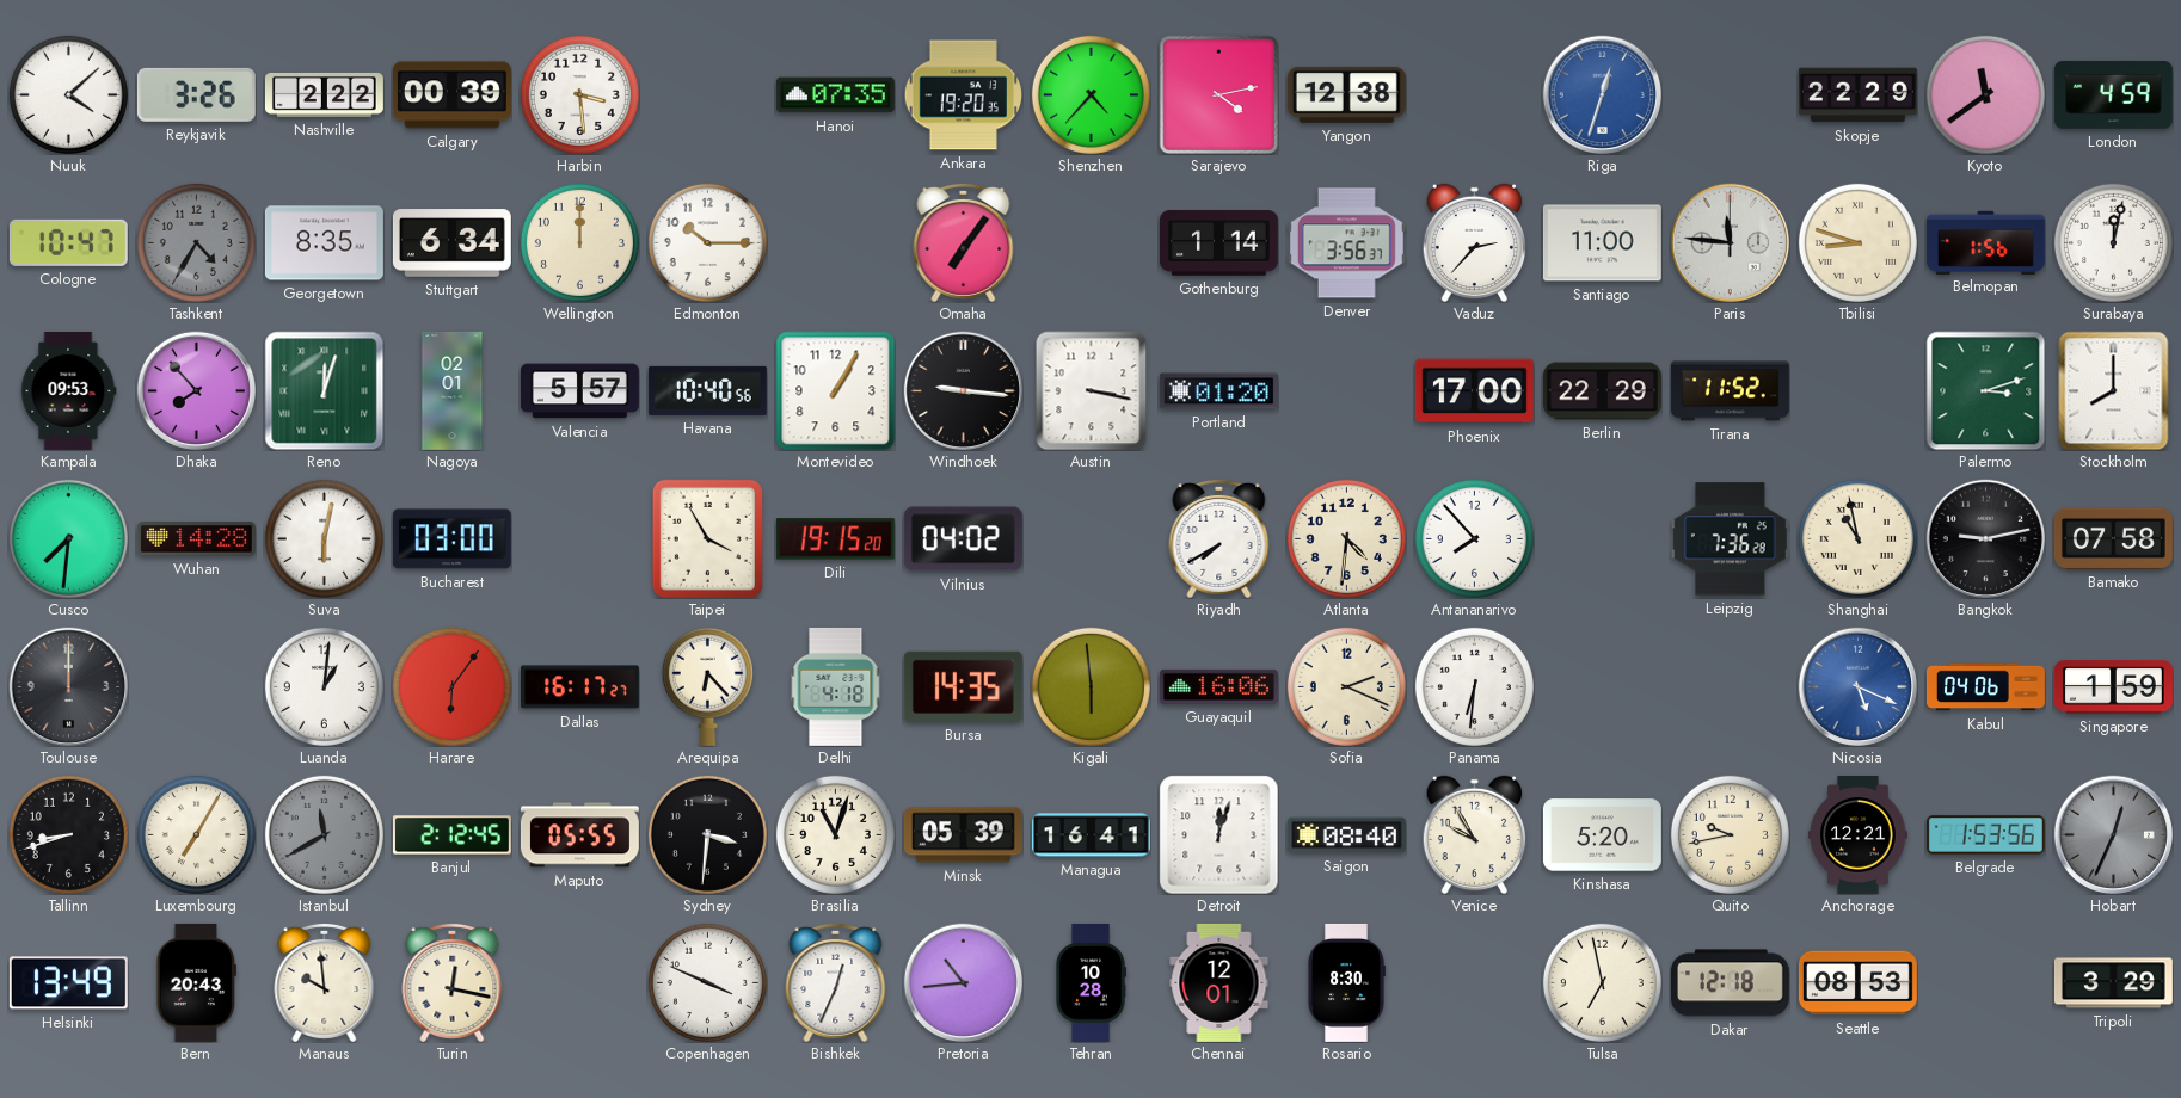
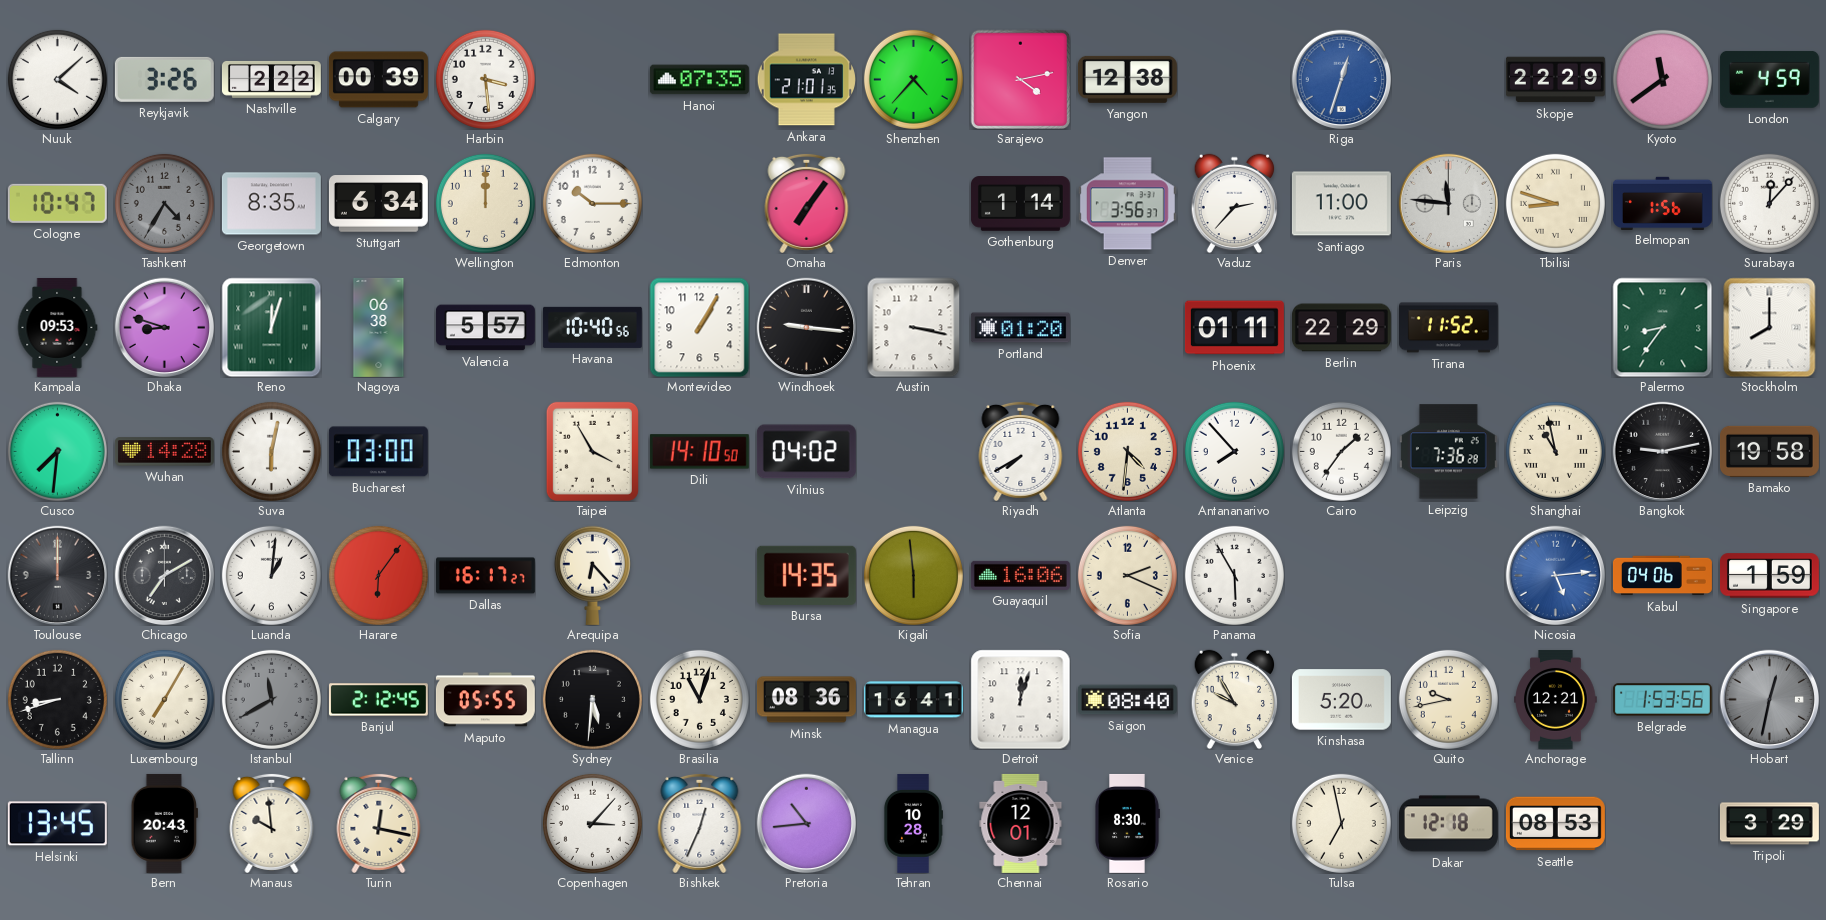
Ankara: 19:20 -> 21:01 (806, 80)
Surabaya: 12:02 -> 12:07 (1769, 203)
Dhaka: 7:53 -> 8:48 (164, 327)
Nagoya: 02:01 -> 06:38 (379, 327)
Phoenix: 17:00 -> 01:11 (1234, 328)
Palermo: 3:12 -> 8:36 (1662, 327)
Dili: 19:15 -> 14:10 (699, 452)
Cairo: none -> 1:36 (1341, 451)
Bamako: 07:58 -> 19:58 (1769, 451)
Chicago: none -> 7:10 (164, 575)
Delhi: 4:18 -> none (836, 686)
Panama: 6:31 -> 5:55 (1234, 575)
Nicosia: 5:19 -> 5:14 (1555, 575)
Sydney: 3:31 -> 5:31 (592, 699)
Minsk: 05:39 -> 08:36 (806, 700)
Hobart: 12:34 -> 12:32 (1769, 699)
Helsinki: 13:49 -> 13:45 (57, 824)
Copenhagen: 3:49 -> 3:07 (592, 823)
